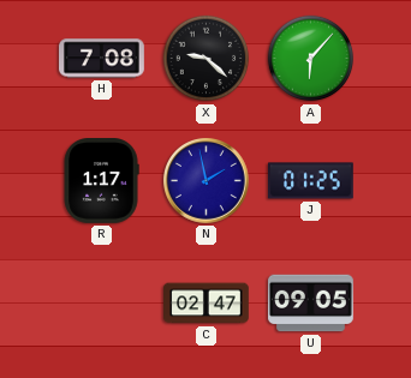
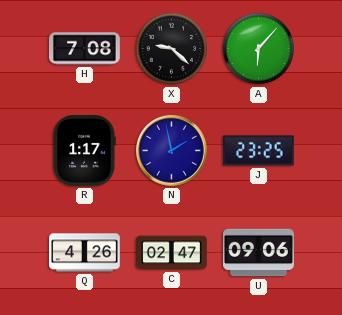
J: 01:25 -> 23:25 (259, 151)
Q: none -> 4:26 (85, 253)
U: 09:05 -> 09:06 (259, 253)
